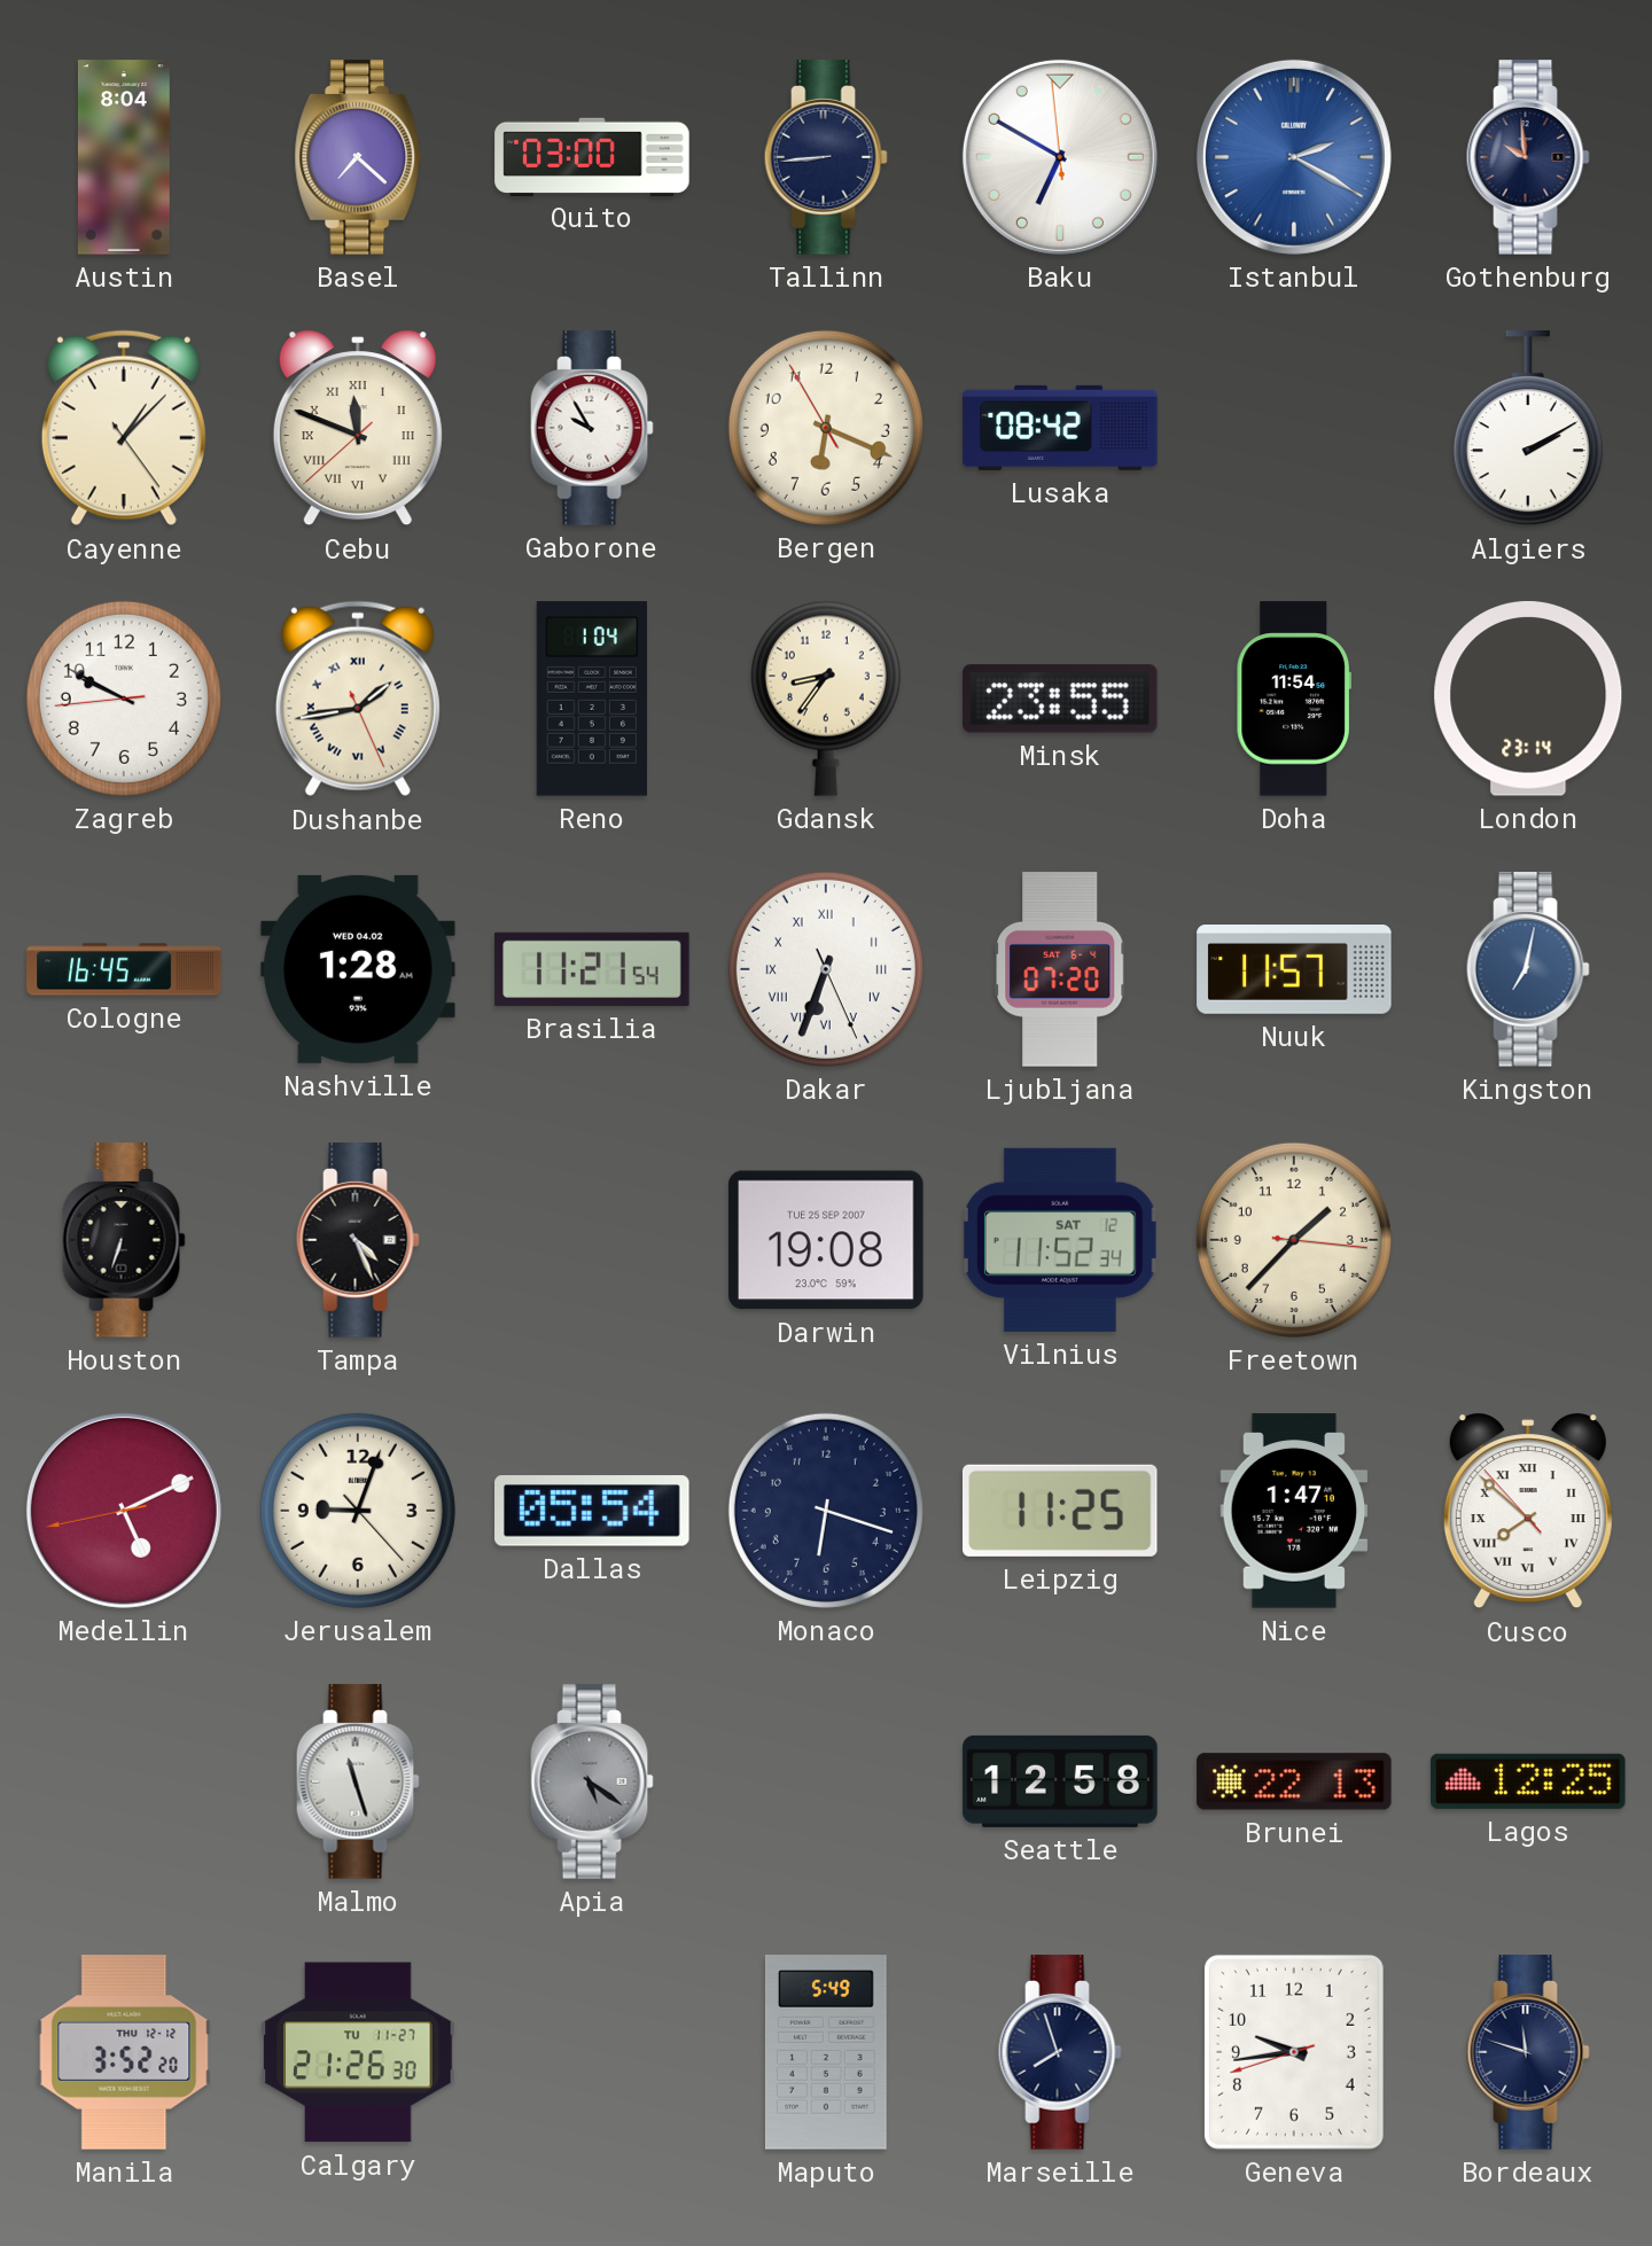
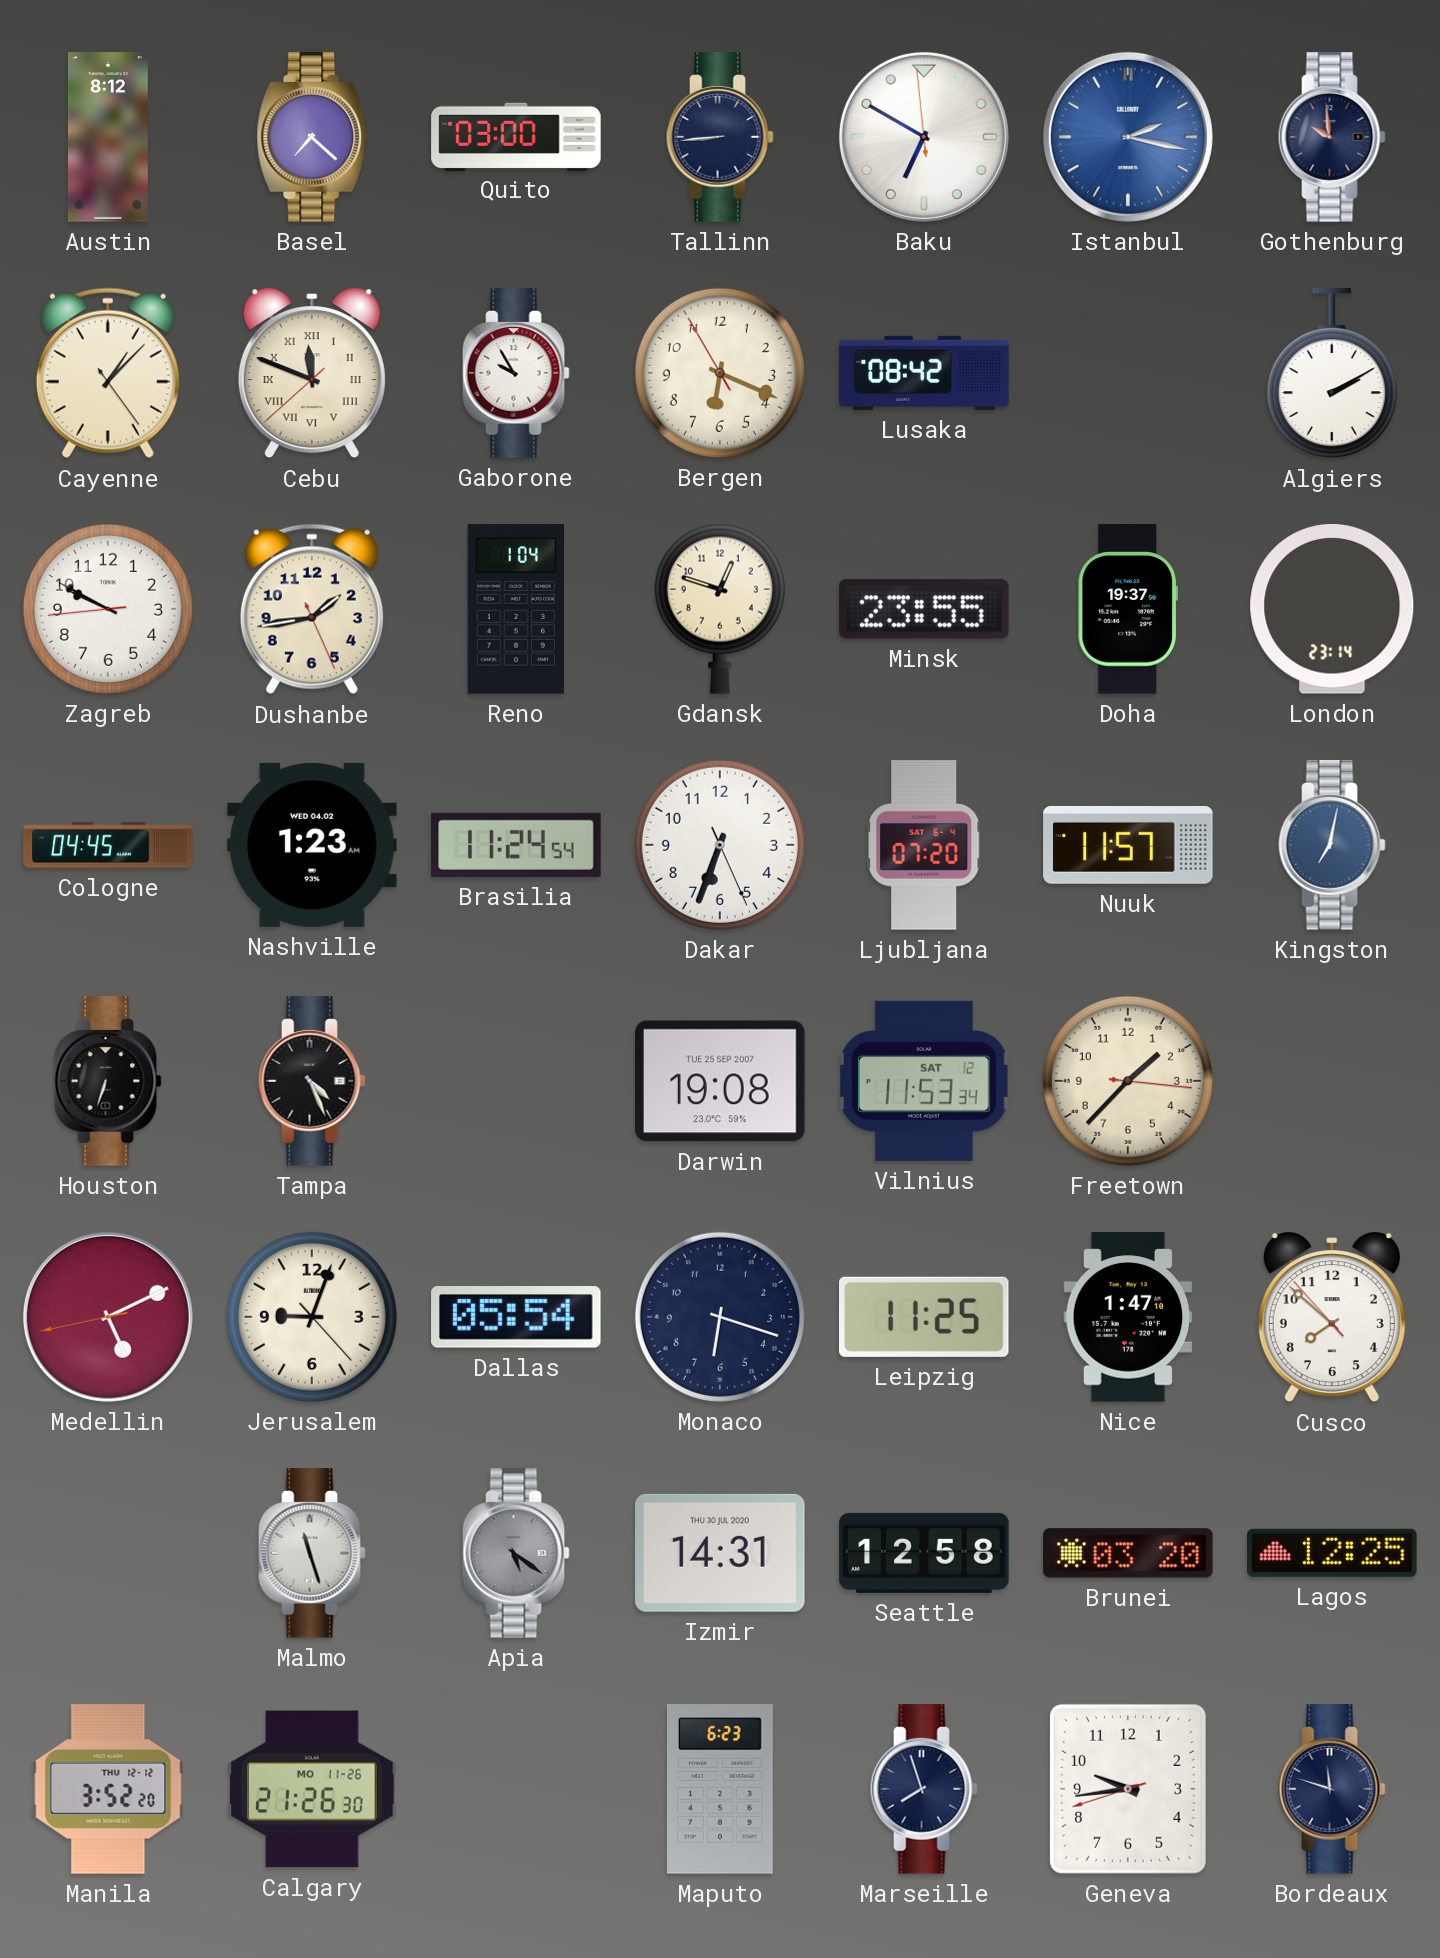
Austin: 8:04 -> 8:12 (108, 137)
Istanbul: 2:20 -> 2:17 (1128, 137)
Dushanbe numerals: Roman -> Arabic (312, 609)
Gdansk: 8:36 -> 12:48 (720, 609)
Doha: 11:54 -> 19:37 (1128, 609)
Cologne: 16:45 -> 04:45 (108, 845)
Nashville: 1:28 -> 1:23 (312, 845)
Brasilia: 11:21 -> 11:24 (516, 845)
Dakar numerals: Roman -> Arabic (720, 845)
Vilnius: 11:52 -> 11:53 (924, 1081)
Cusco numerals: Roman -> Arabic (1332, 1317)
Izmir: none -> 14:31 (720, 1553)
Brunei: 22:13 -> 03:20 (1128, 1553)
Calgary date: TU 11-27 -> MO 11-26 (312, 1789)
Maputo: 5:49 -> 6:23 (720, 1789)
